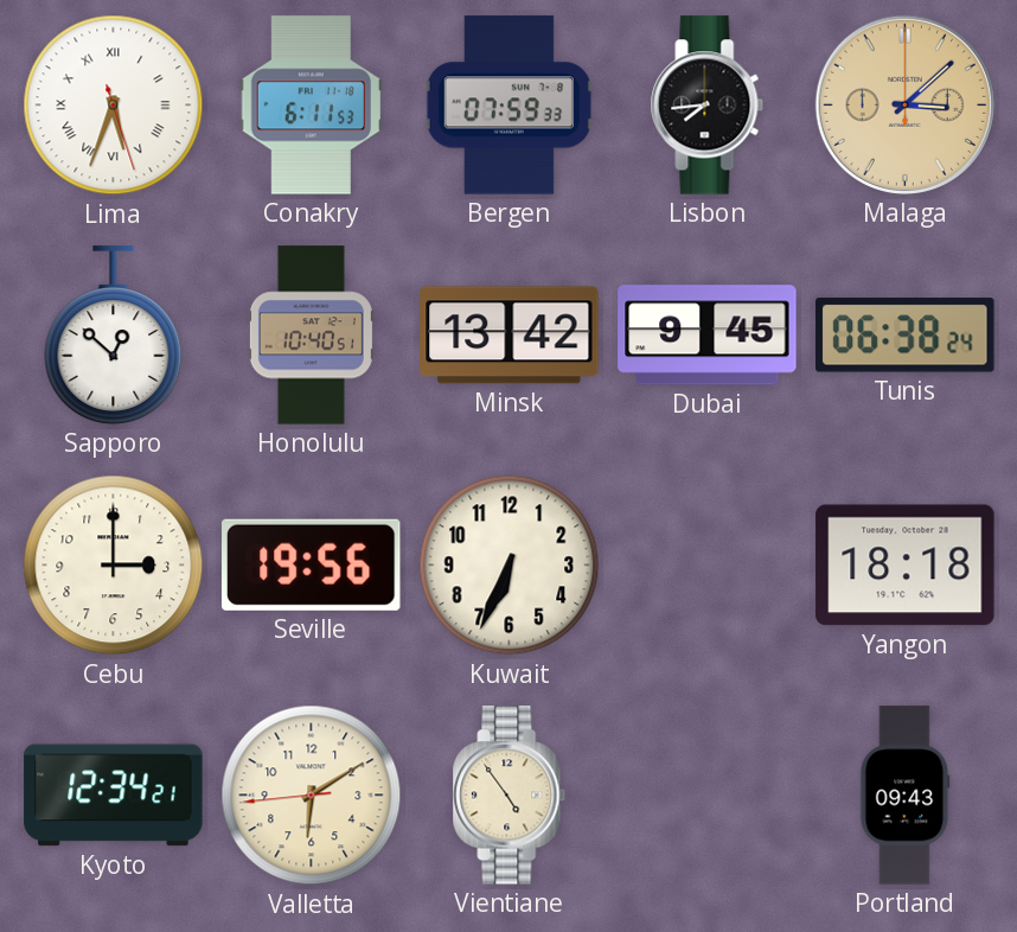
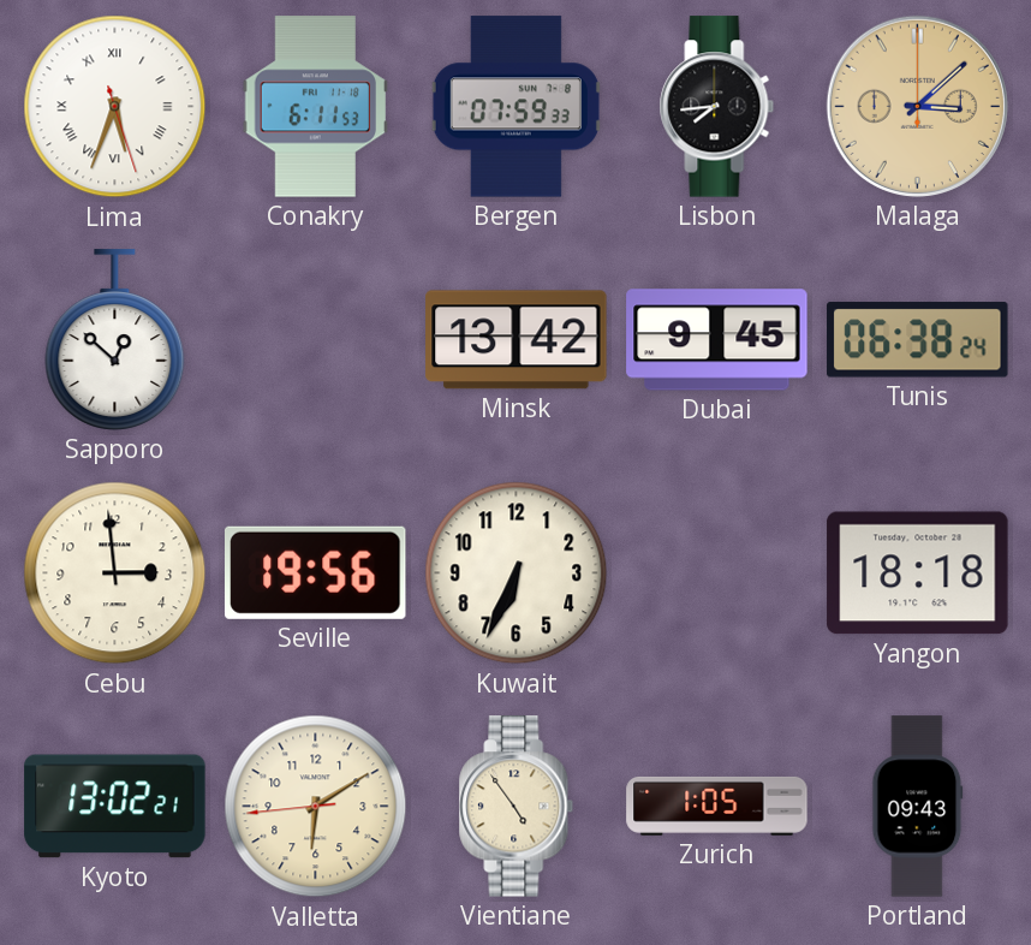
Honolulu: 10:40 -> none (311, 336)
Cebu: 3:00 -> 2:59 (115, 573)
Kyoto: 12:34 -> 13:02 (115, 807)
Zurich: none -> 1:05 (717, 806)
